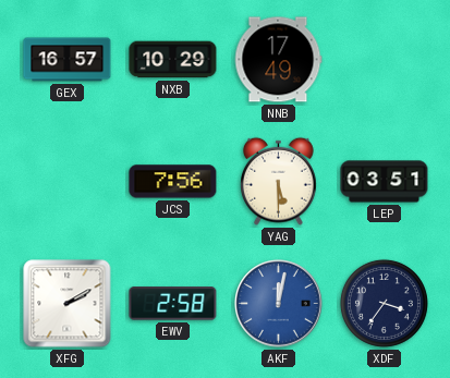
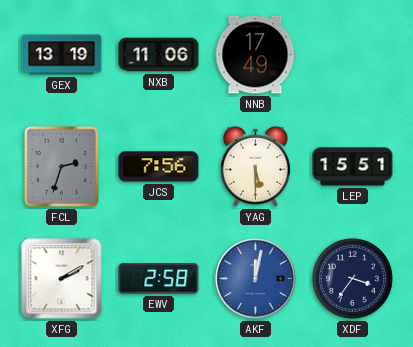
GEX: 16:57 -> 13:19 (62, 55)
NXB: 10:29 -> 11:06 (159, 55)
FCL: none -> 2:33 (61, 166)
LEP: 03:51 -> 15:51 (353, 167)
